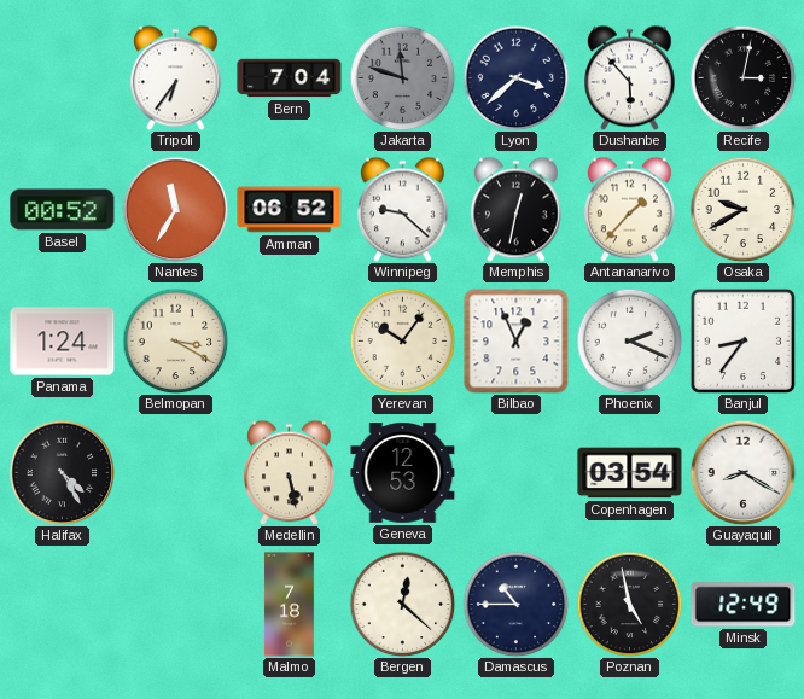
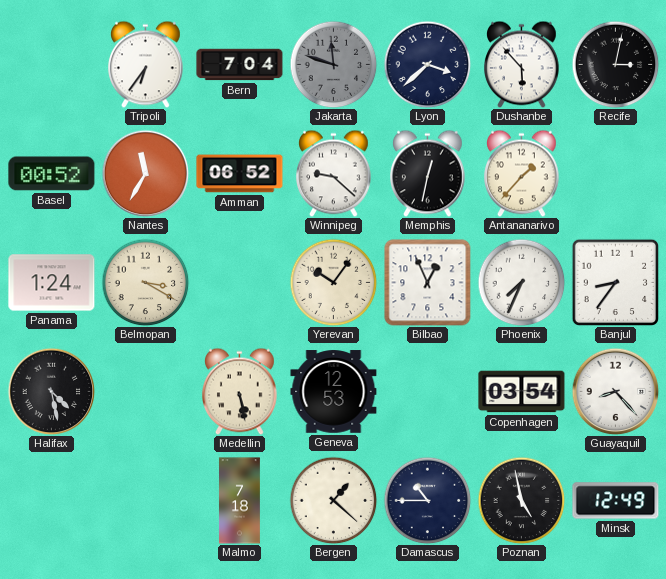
Osaka: 9:40 -> none (742, 209)
Phoenix: 2:19 -> 7:34 (521, 282)
Halifax: 4:25 -> 4:28 (51, 391)
Guayaquil: 8:20 -> 8:23 (615, 391)
Bergen: 12:22 -> 1:22 (333, 500)
